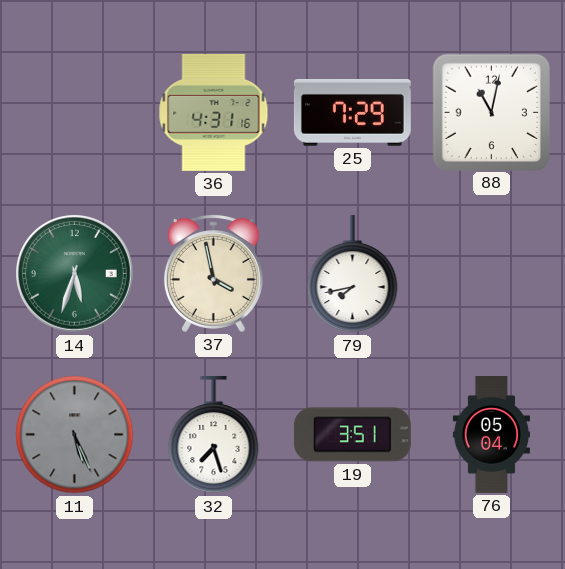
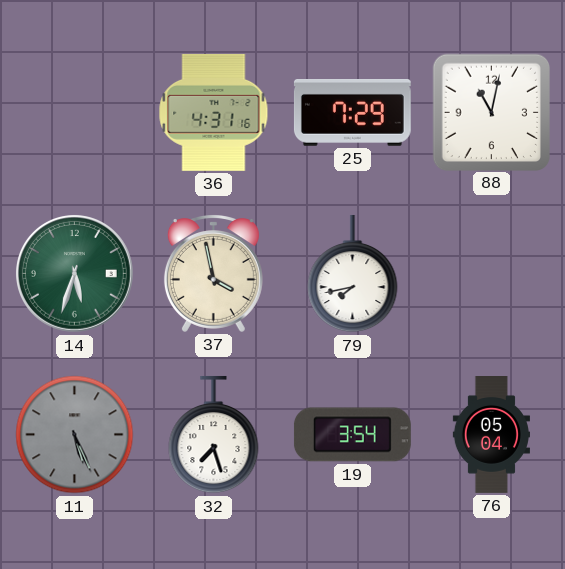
19: 3:51 -> 3:54 (352, 435)
